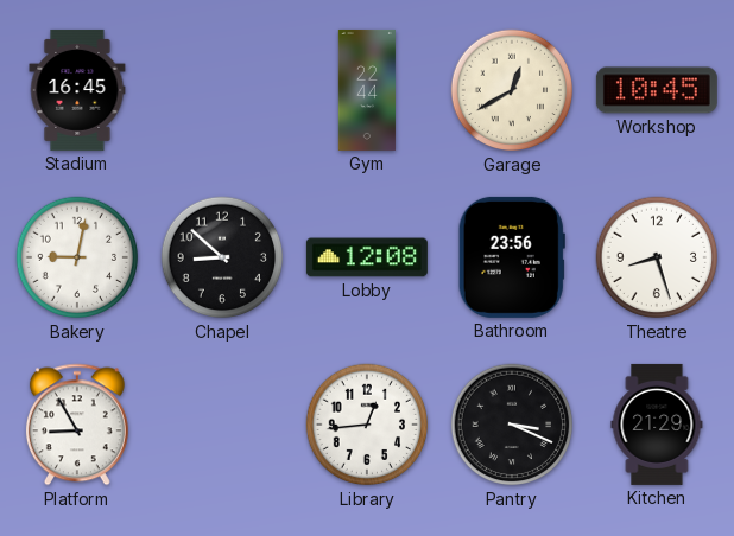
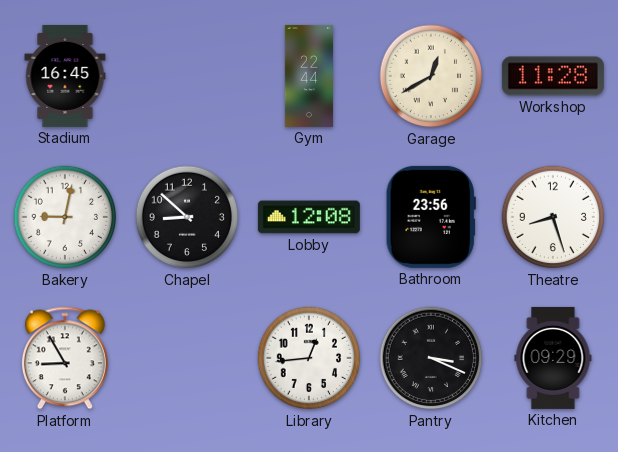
Workshop: 10:45 -> 11:28 (553, 76)
Kitchen: 21:29 -> 09:29 (553, 358)
